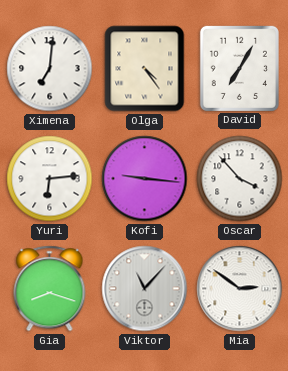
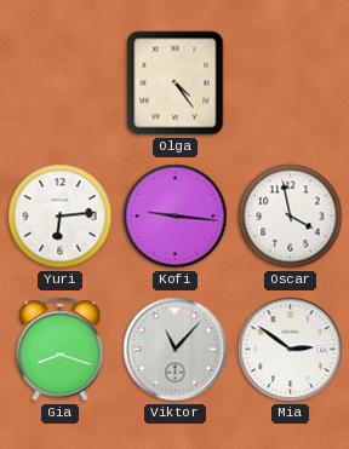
Ximena: 7:01 -> none (50, 69)
David: 7:05 -> none (239, 68)
Oscar: 3:53 -> 3:58 (291, 217)
